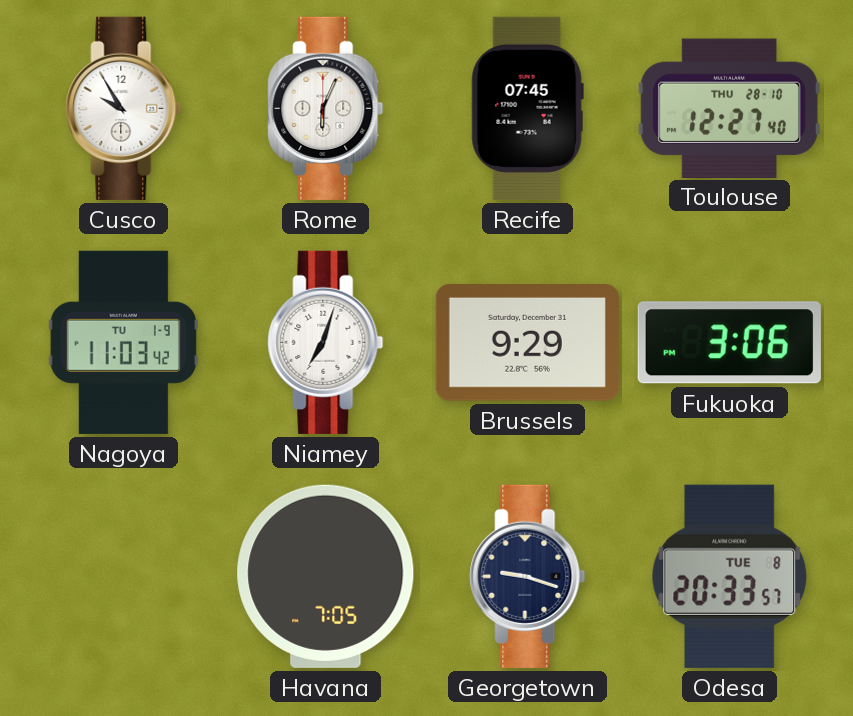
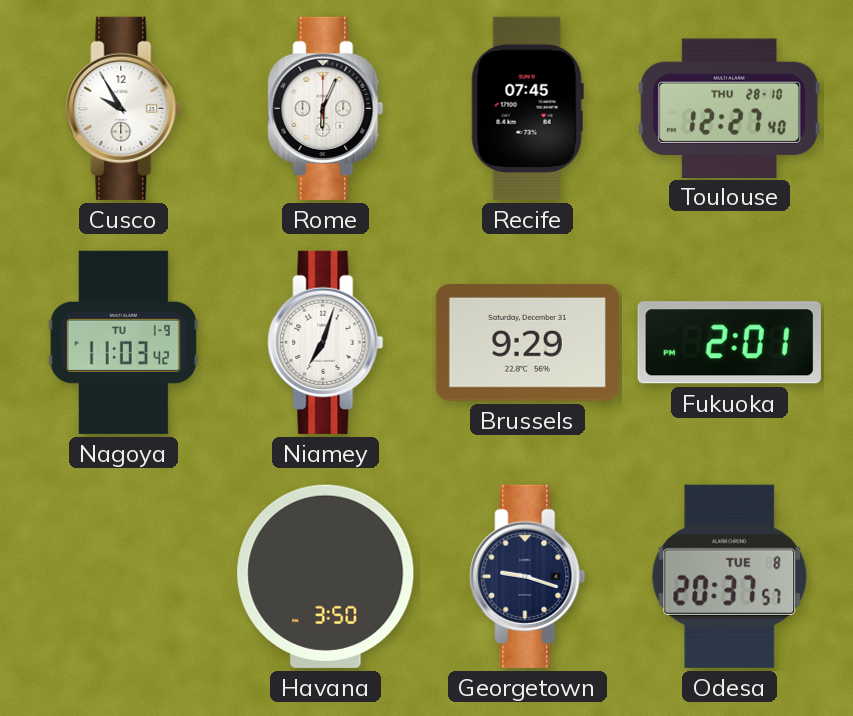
Fukuoka: 3:06 -> 2:01 (729, 343)
Havana: 7:05 -> 3:50 (326, 576)
Odesa: 20:33 -> 20:37 (730, 576)
